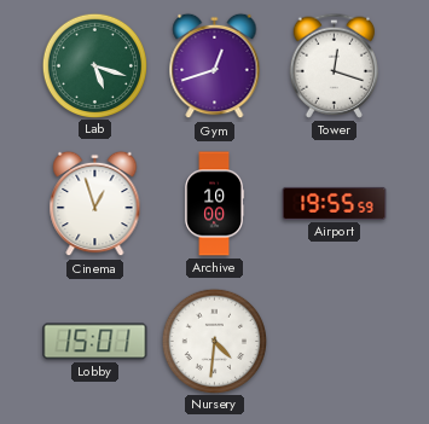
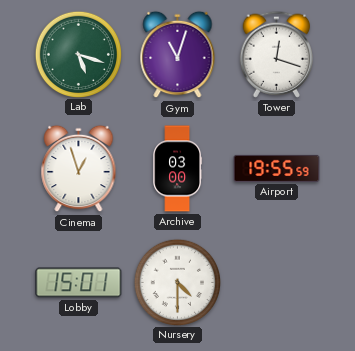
Gym: 12:42 -> 11:03 (178, 55)
Archive: 10:00 -> 03:00 (178, 169)
Nursery: 4:31 -> 4:30 (177, 282)
